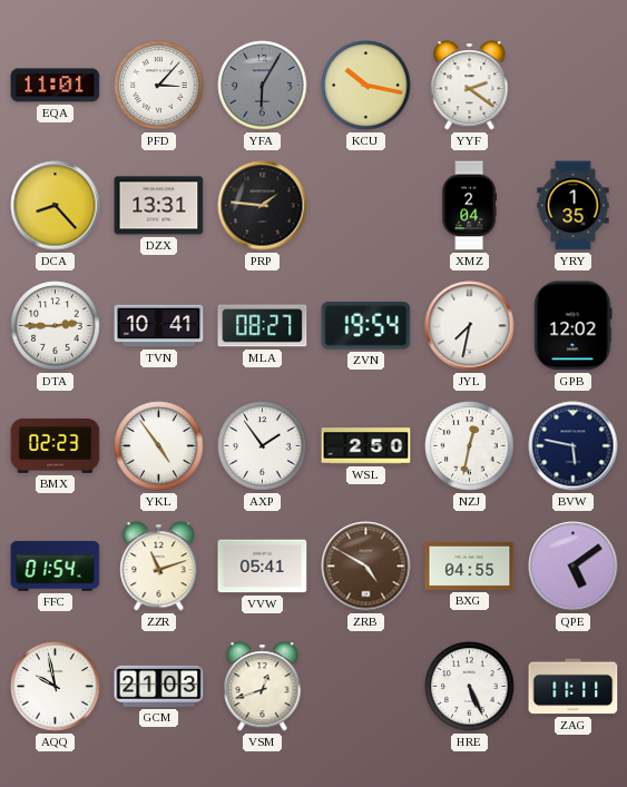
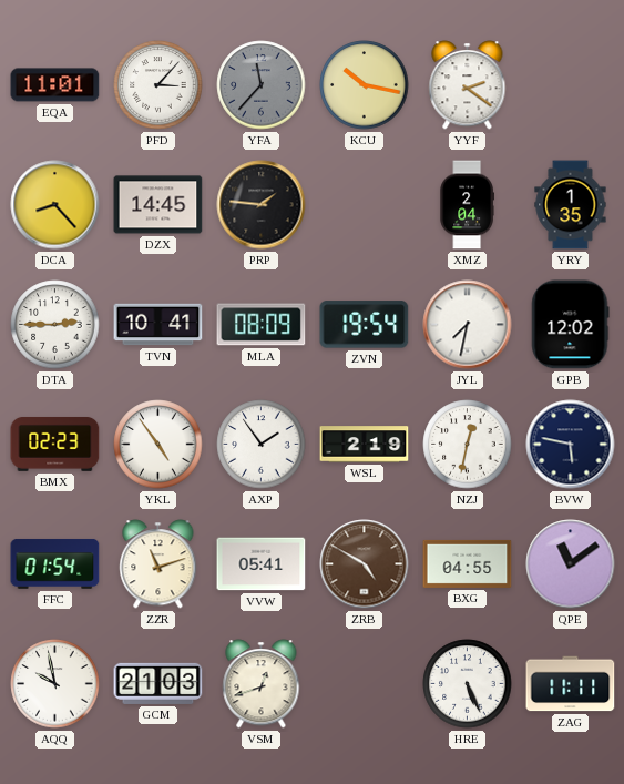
YFA: 6:05 -> 11:37 (262, 85)
DZX: 13:31 -> 14:45 (158, 205)
MLA: 08:27 -> 08:09 (262, 325)
WSL: 2:50 -> 2:19 (365, 445)
QPE: 5:09 -> 11:09 (571, 564)
